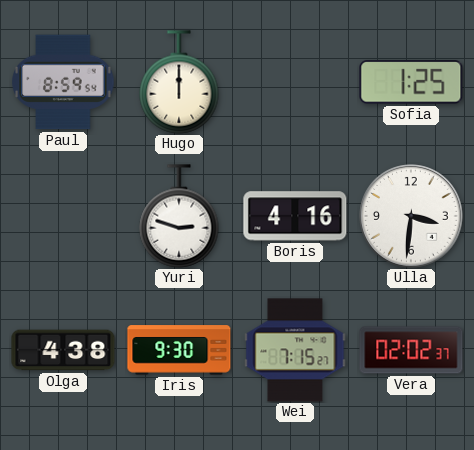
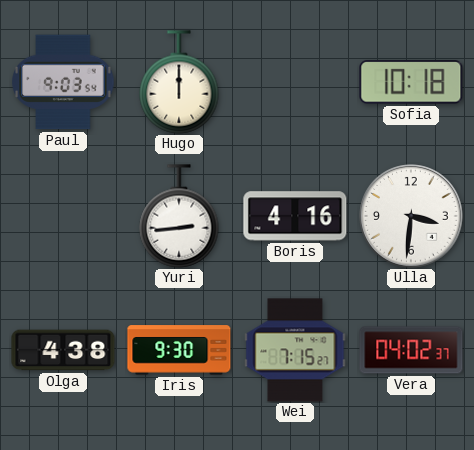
Paul: 8:59 -> 9:03 (63, 82)
Sofia: 1:25 -> 10:18 (411, 83)
Yuri: 2:48 -> 2:44 (179, 216)
Vera: 02:02 -> 04:02 (411, 350)
